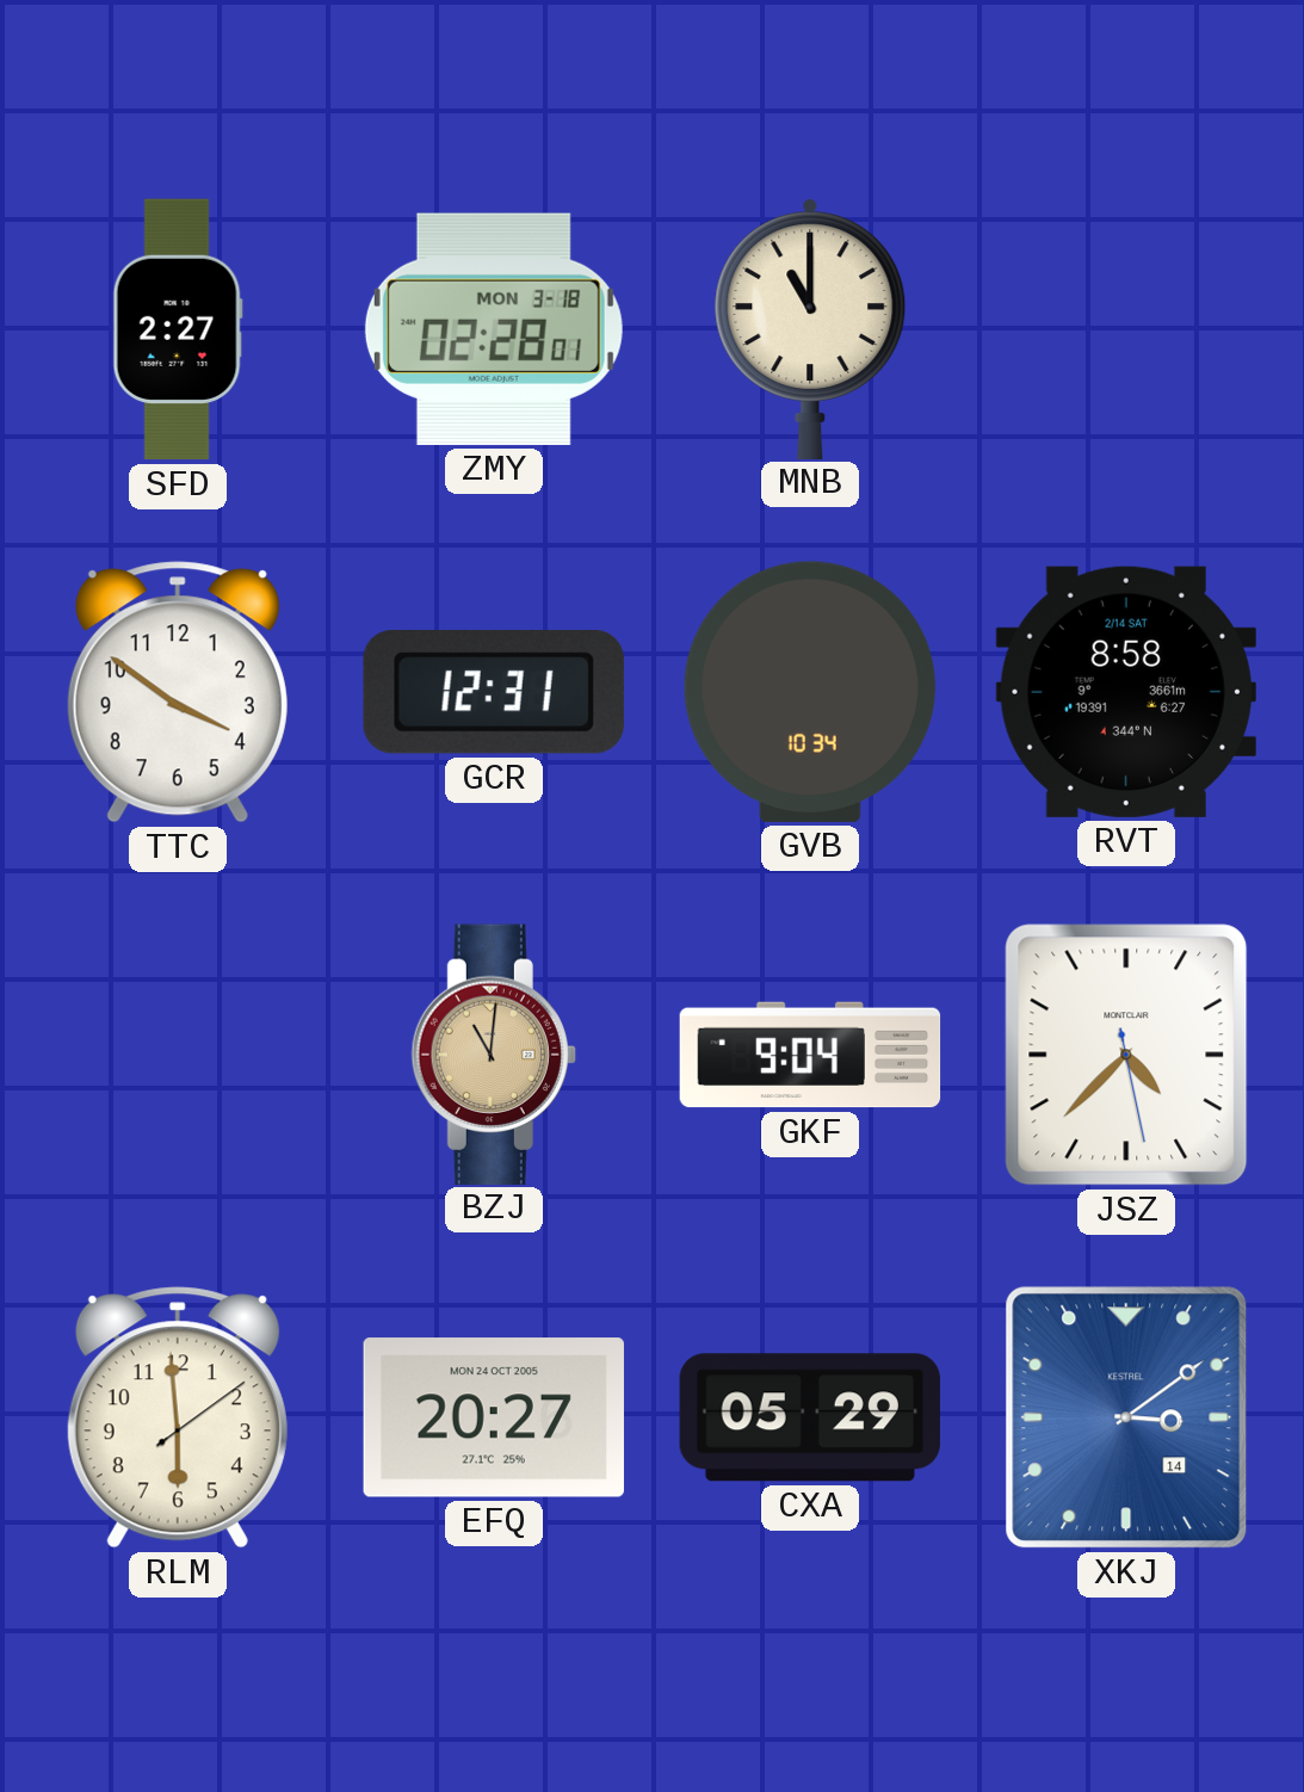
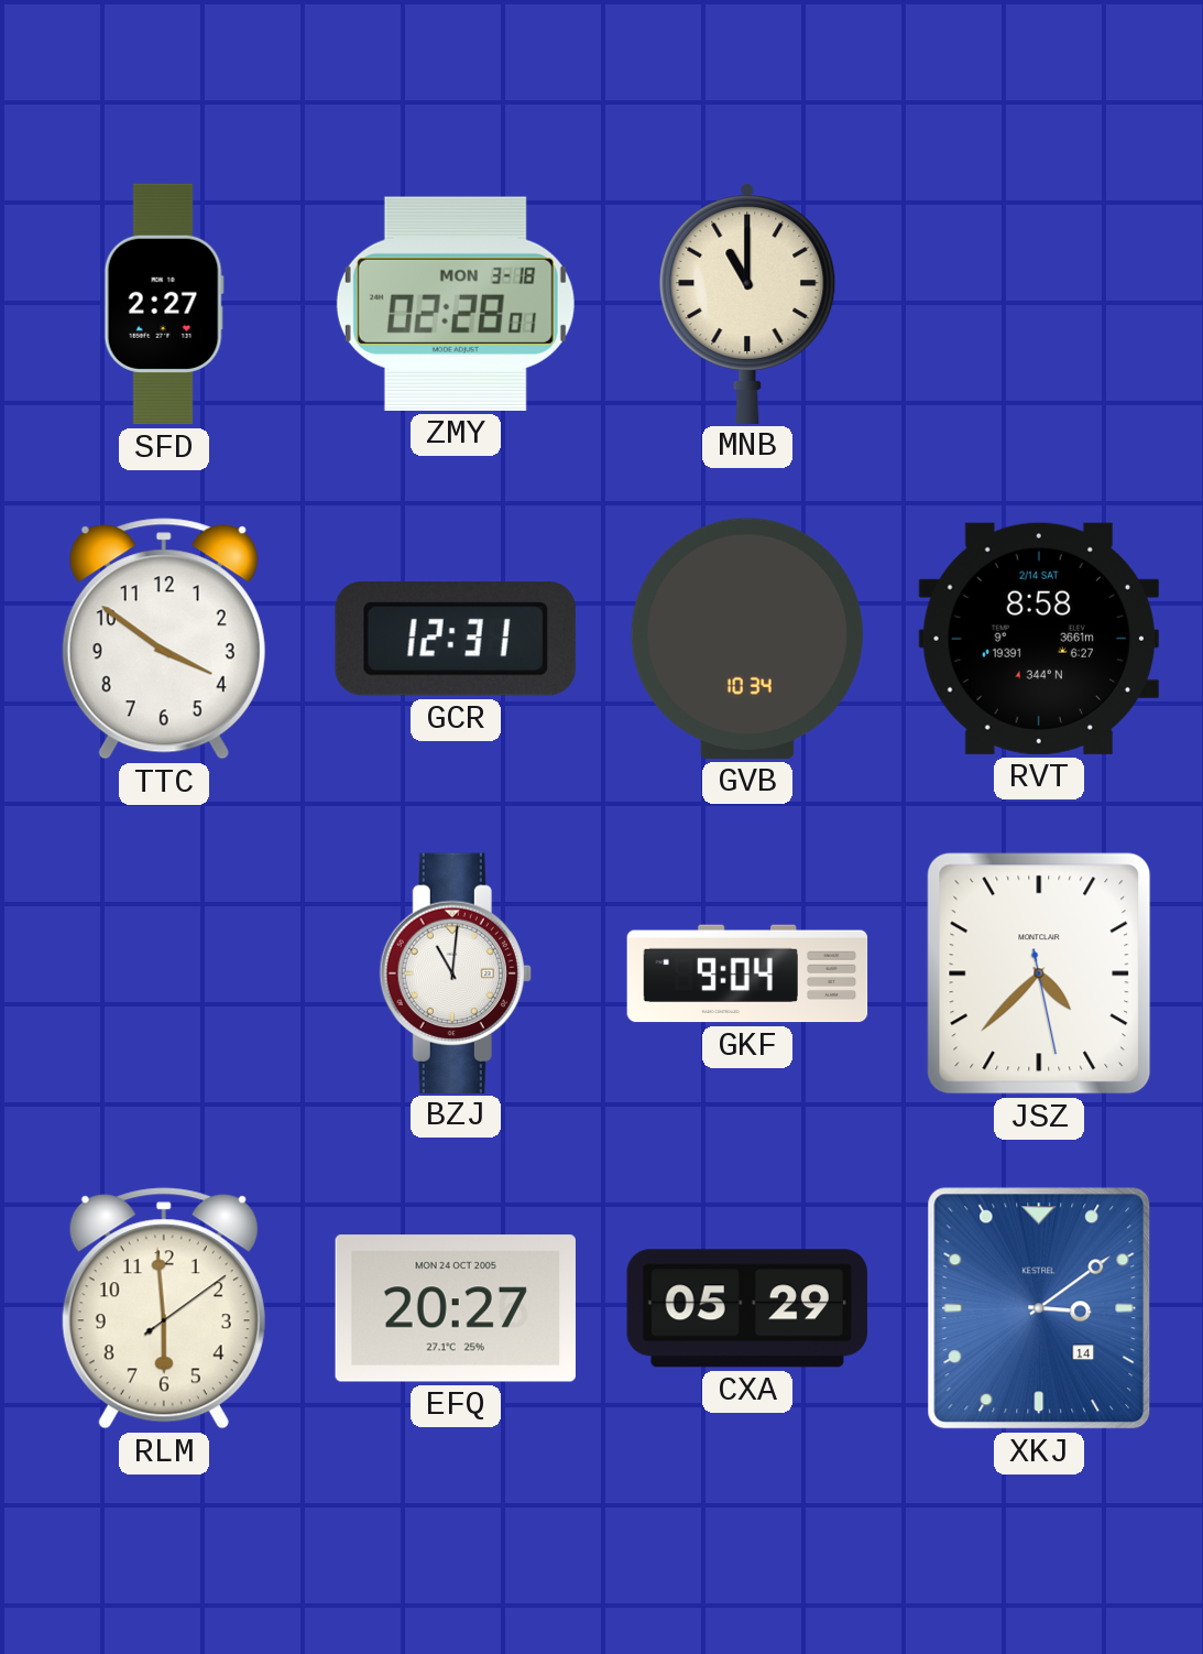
BZJ dial: champagne -> white (456, 972)
